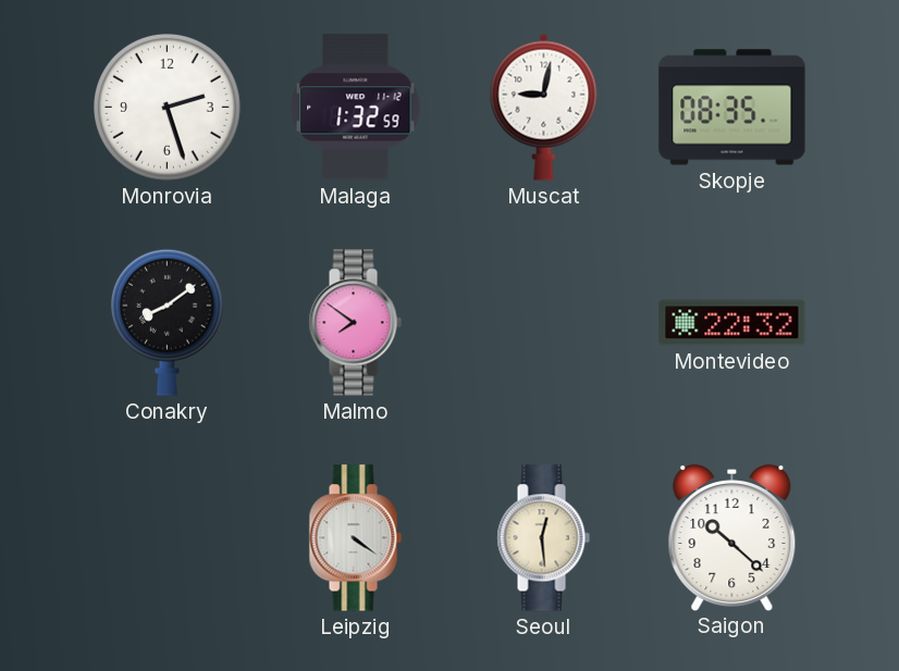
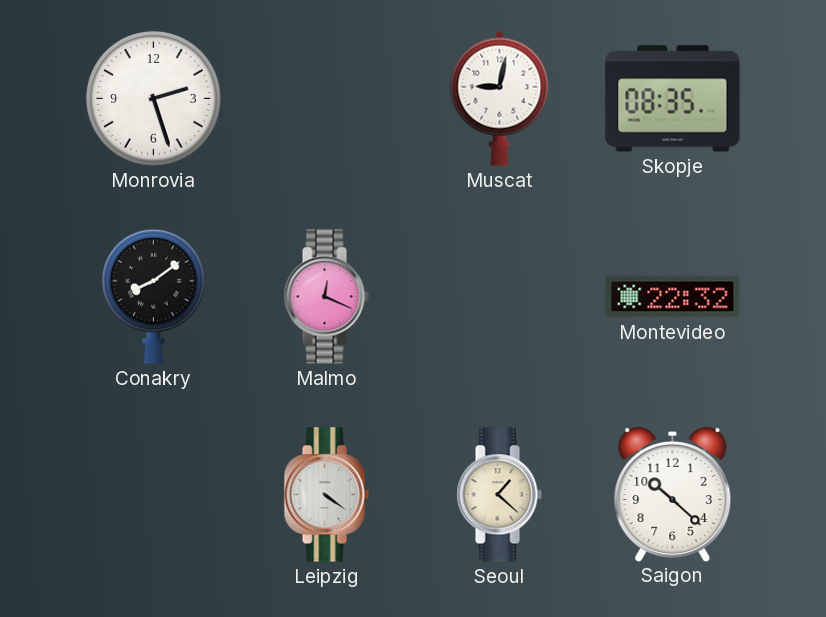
Malaga: 1:32 -> none (356, 108)
Malmo: 7:51 -> 12:19 (326, 297)
Seoul: 12:29 -> 1:22 (499, 495)
